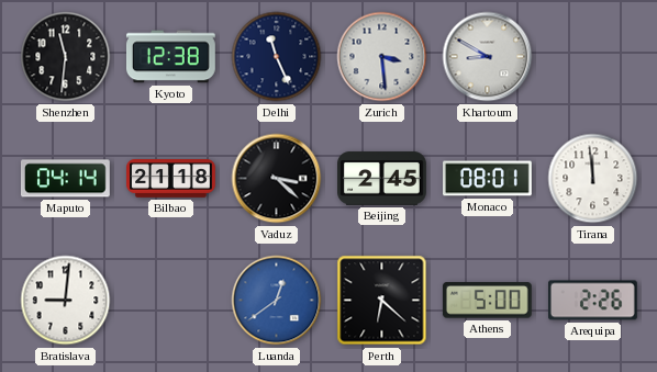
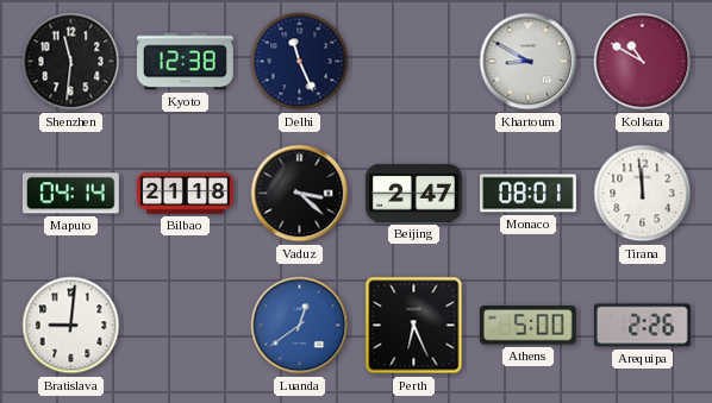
Zurich: 3:29 -> none (382, 57)
Kolkata: none -> 10:50 (643, 62)
Beijing: 2:45 -> 2:47 (414, 194)
Perth: 6:22 -> 6:26 (414, 326)
